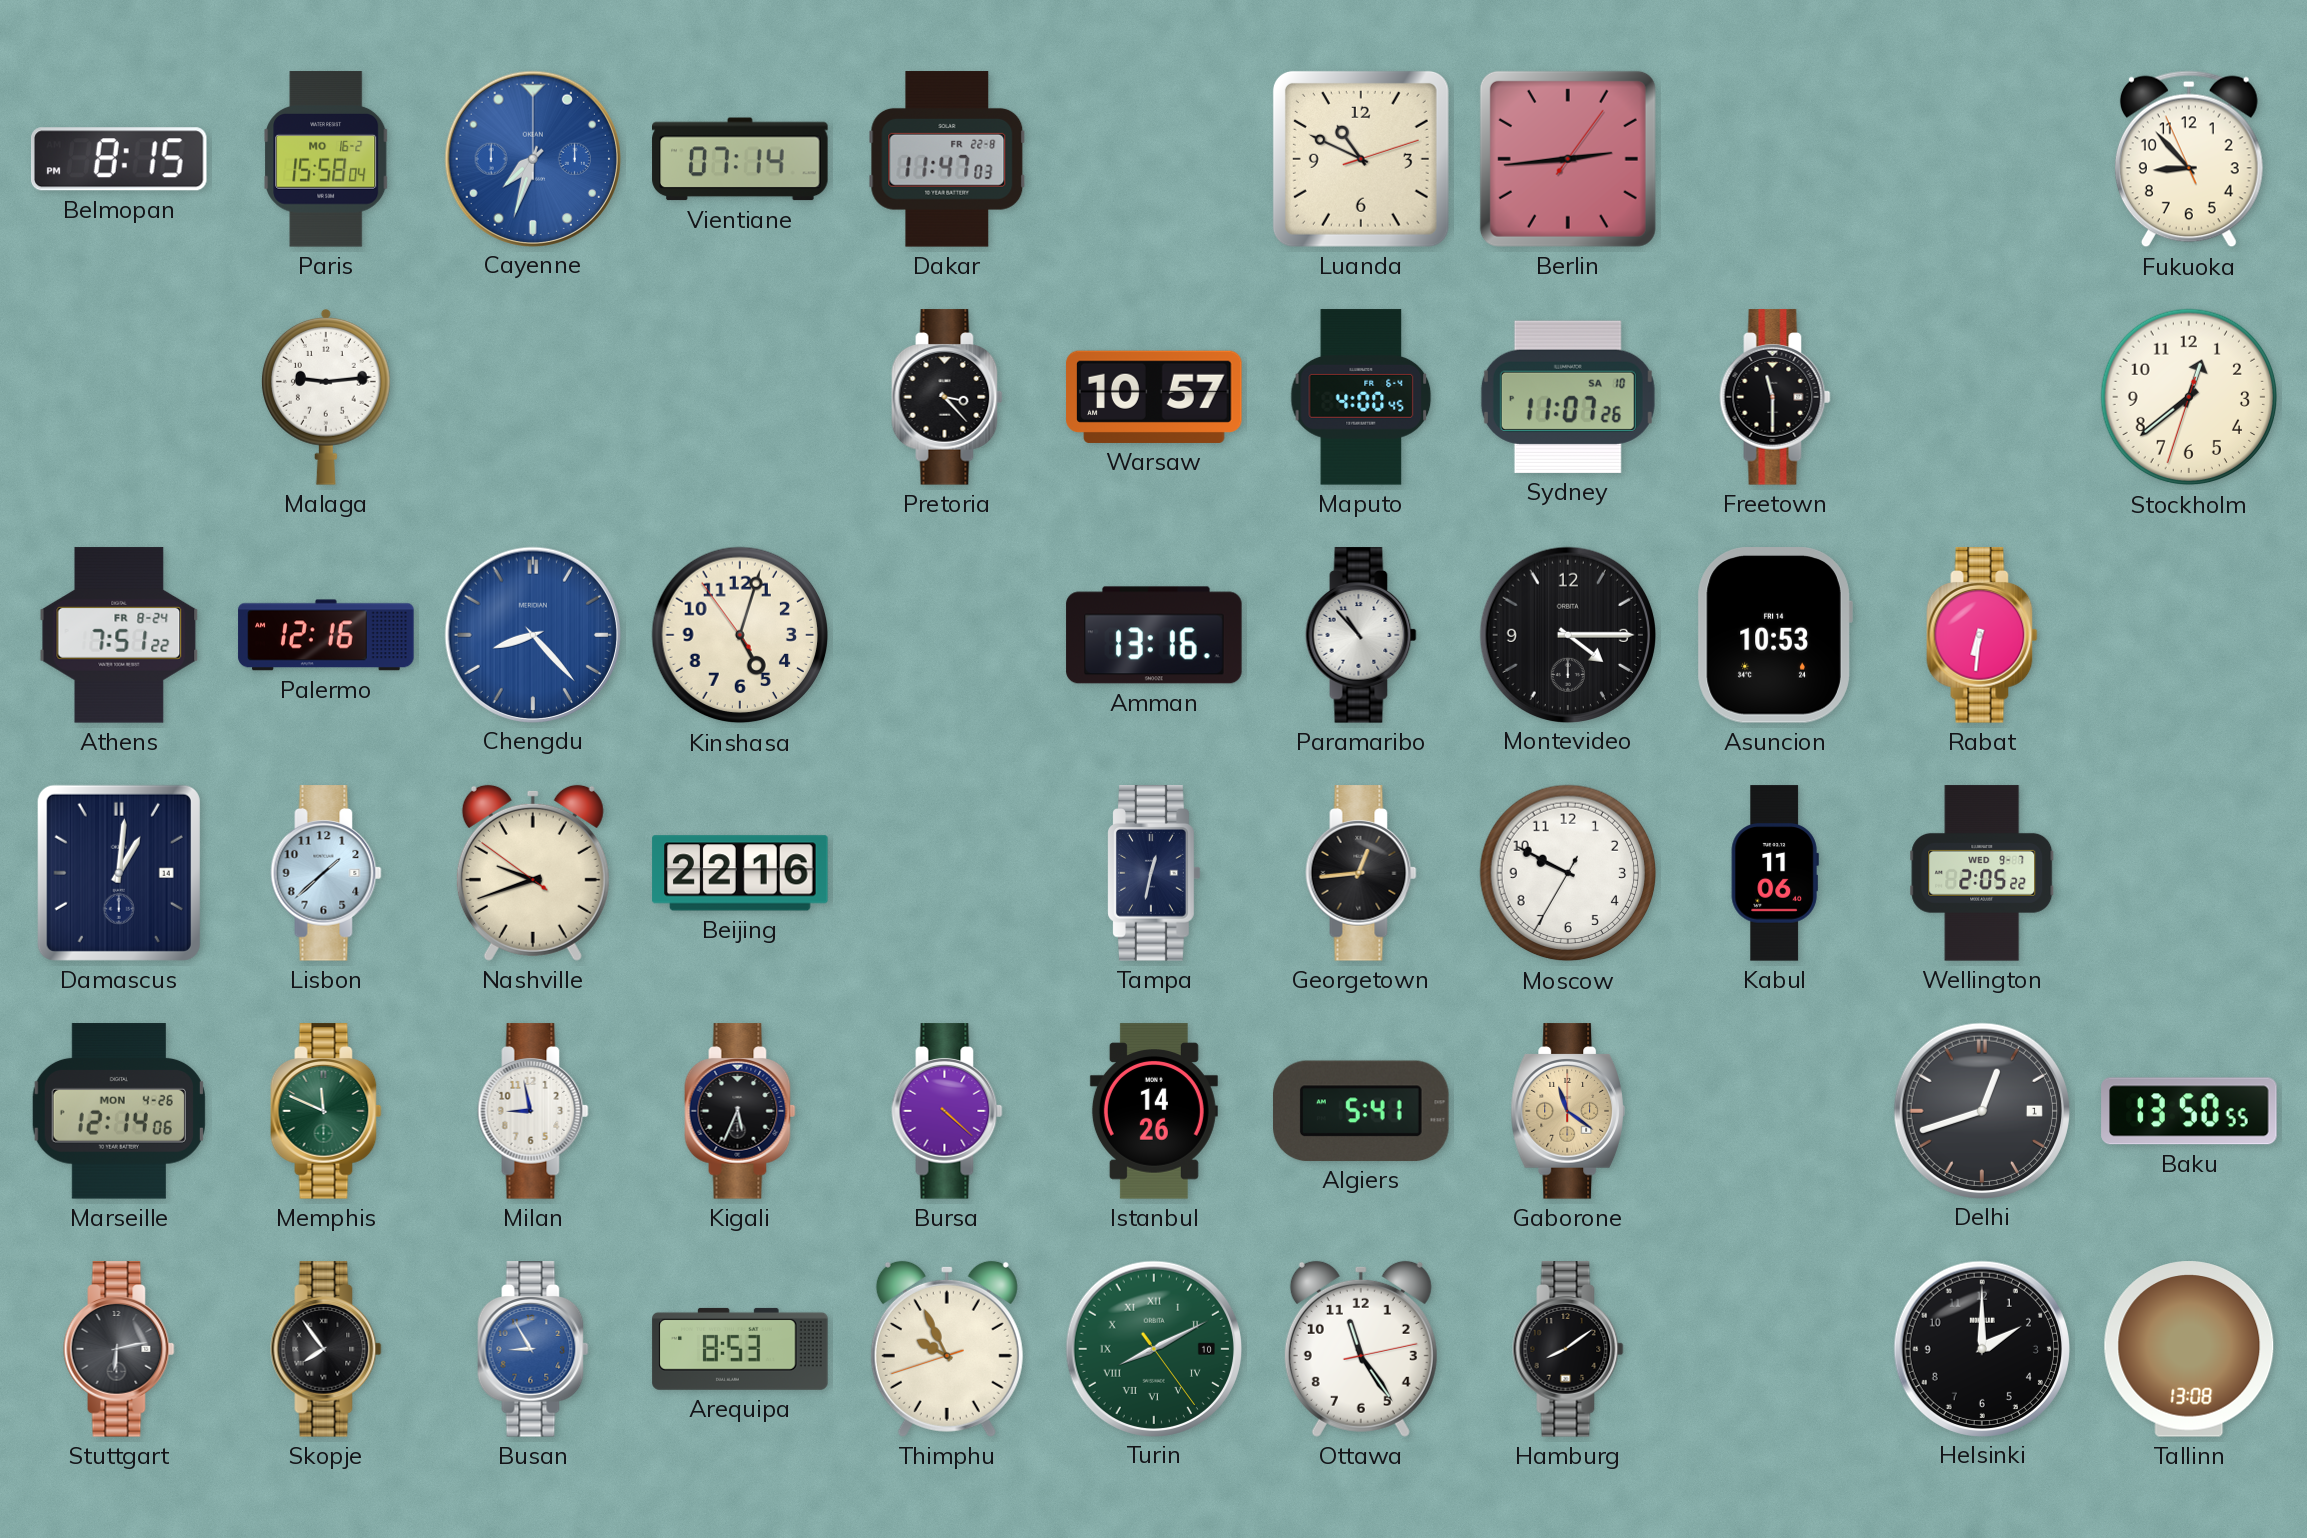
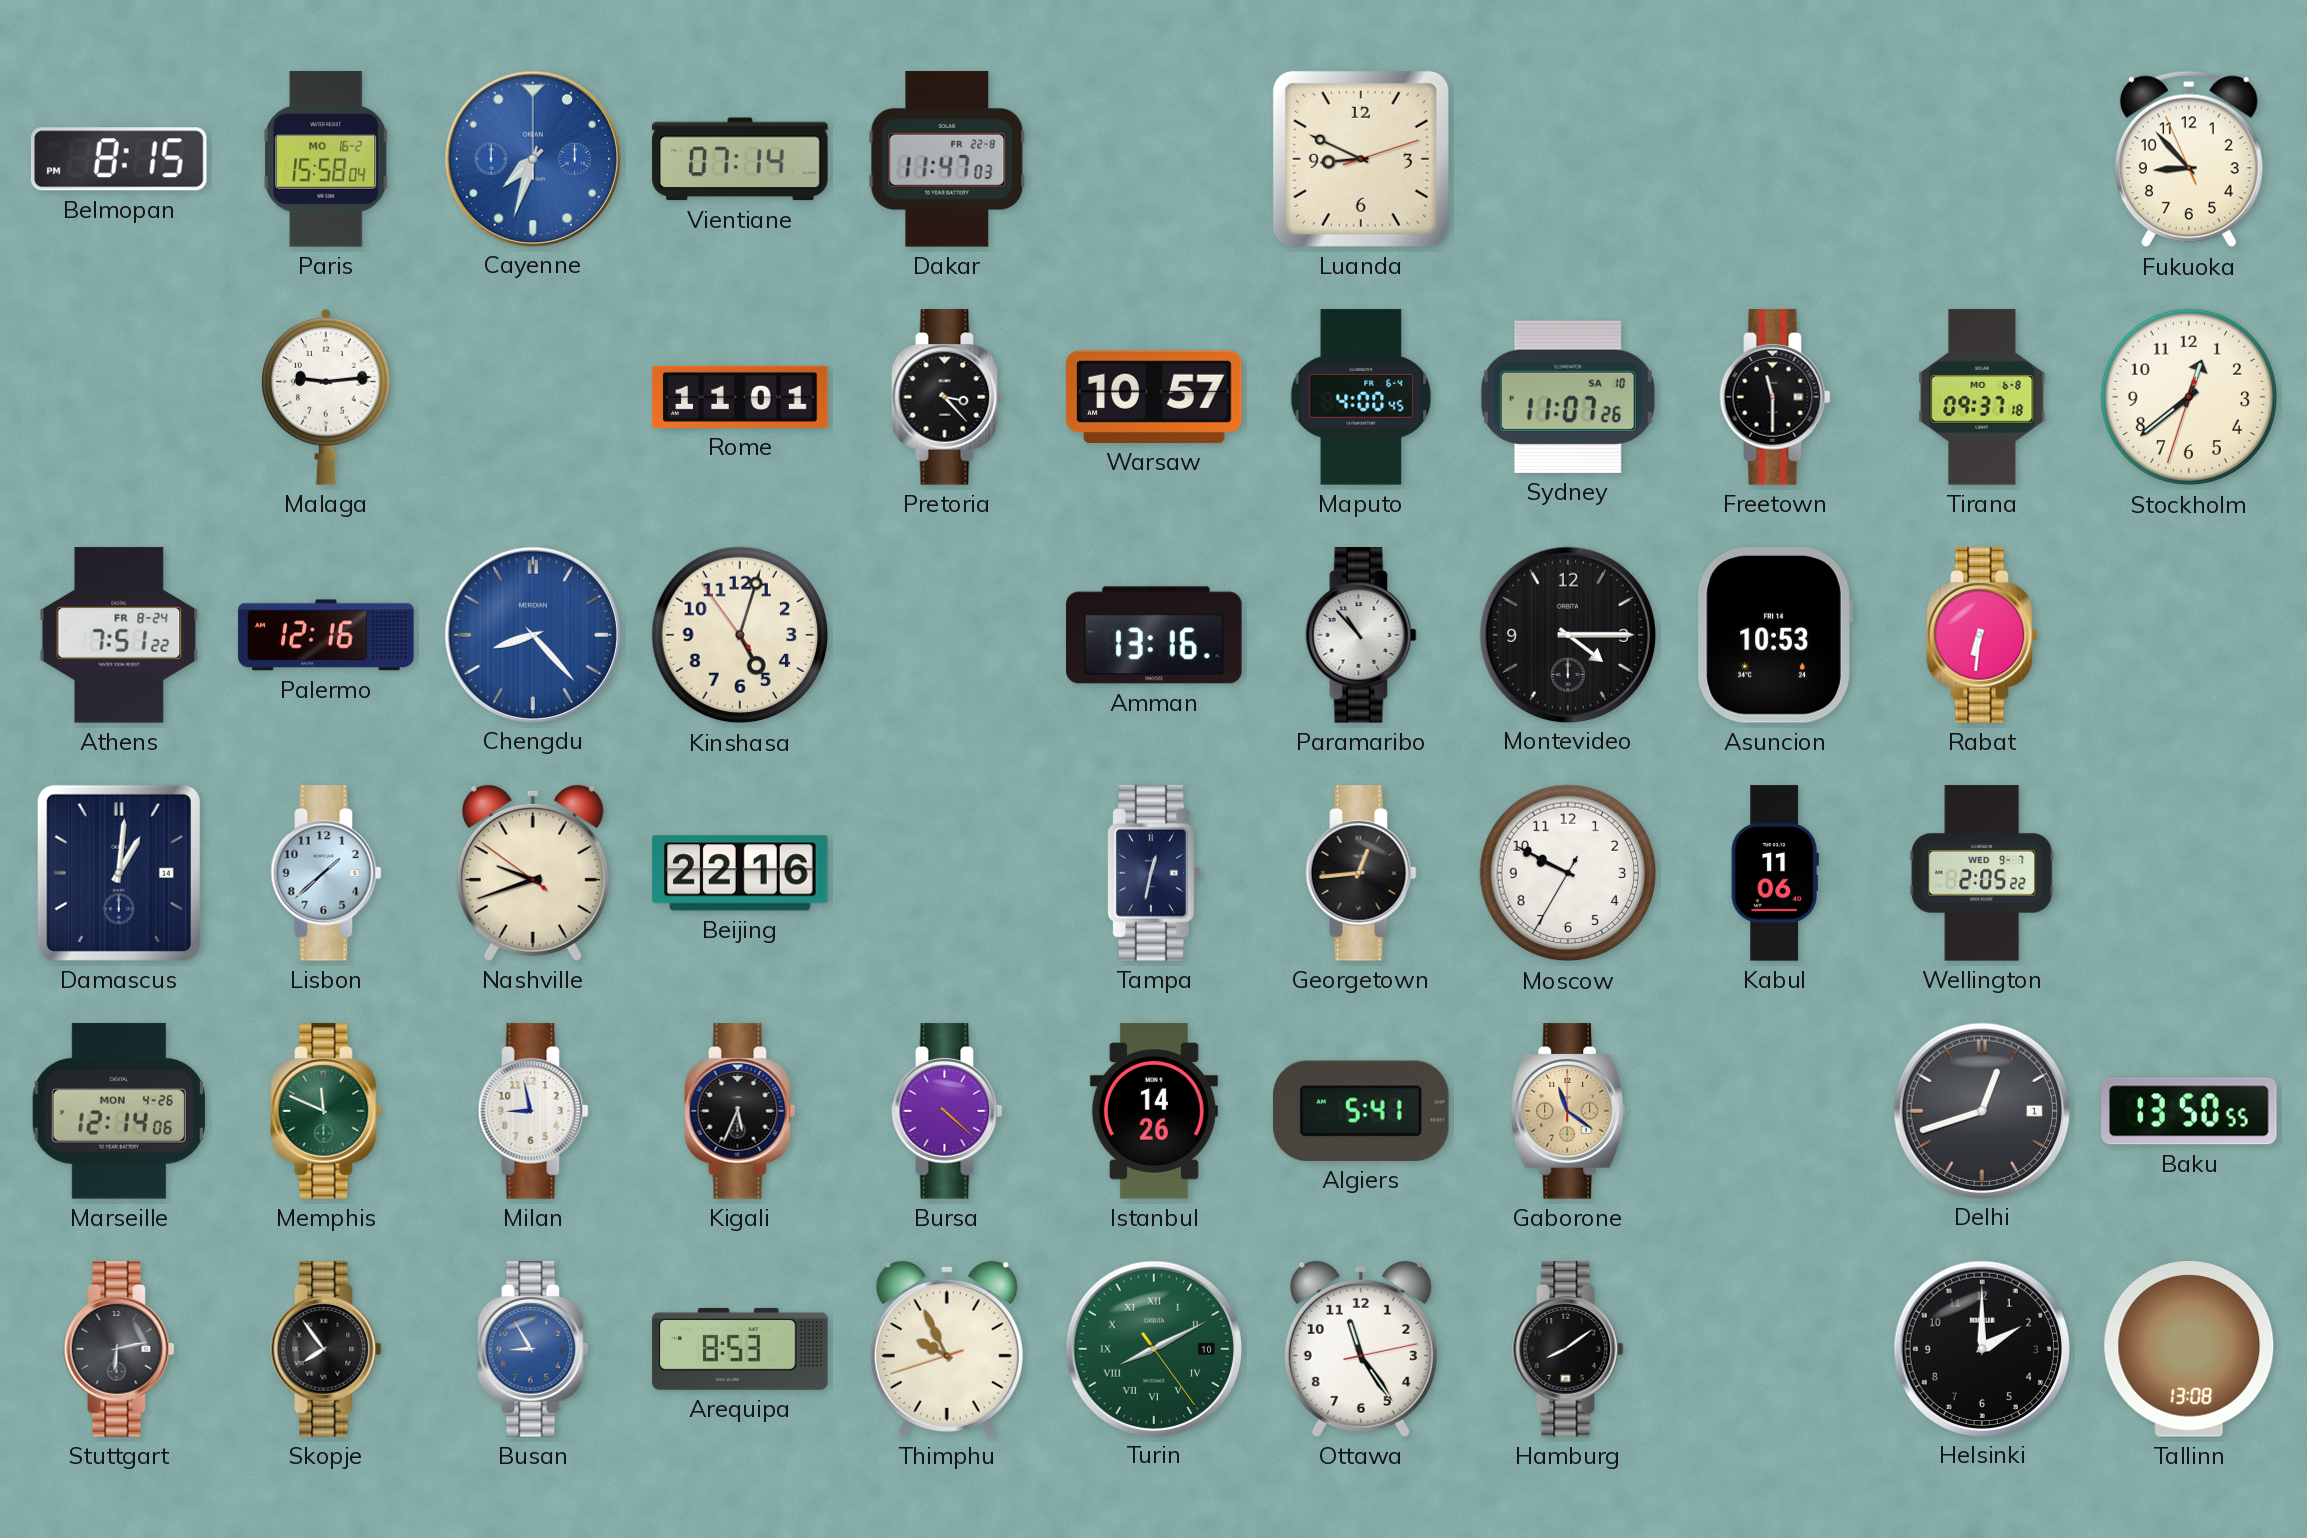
Luanda: 10:49 -> 8:49 (1361, 159)
Berlin: 2:44 -> none (1568, 159)
Rome: none -> 11:01 (740, 397)
Tirana: none -> 09:37 (1982, 397)
